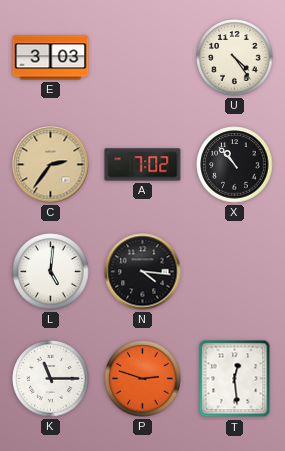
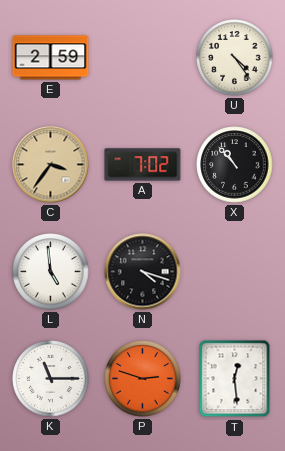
E: 3:03 -> 2:59 (51, 58)
C: 2:36 -> 3:36 (51, 165)
L: 5:01 -> 4:59 (51, 272)
N: 4:16 -> 4:18 (143, 272)
